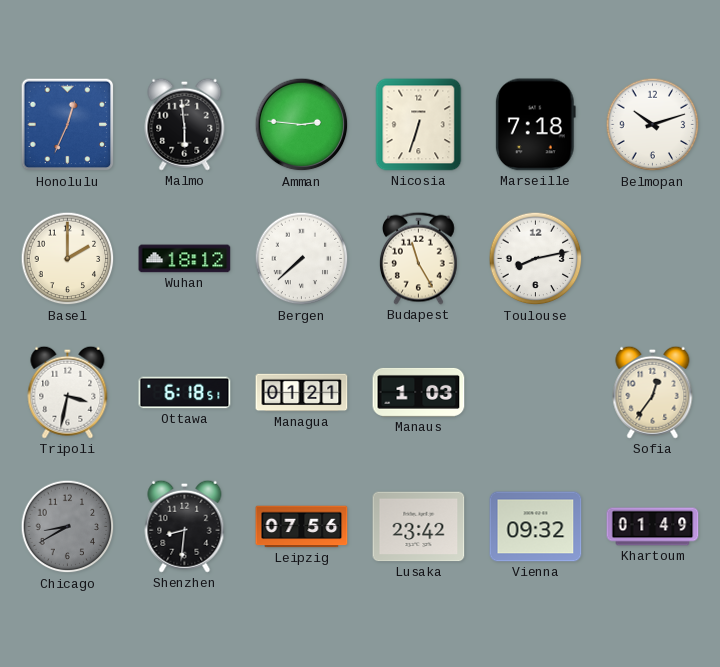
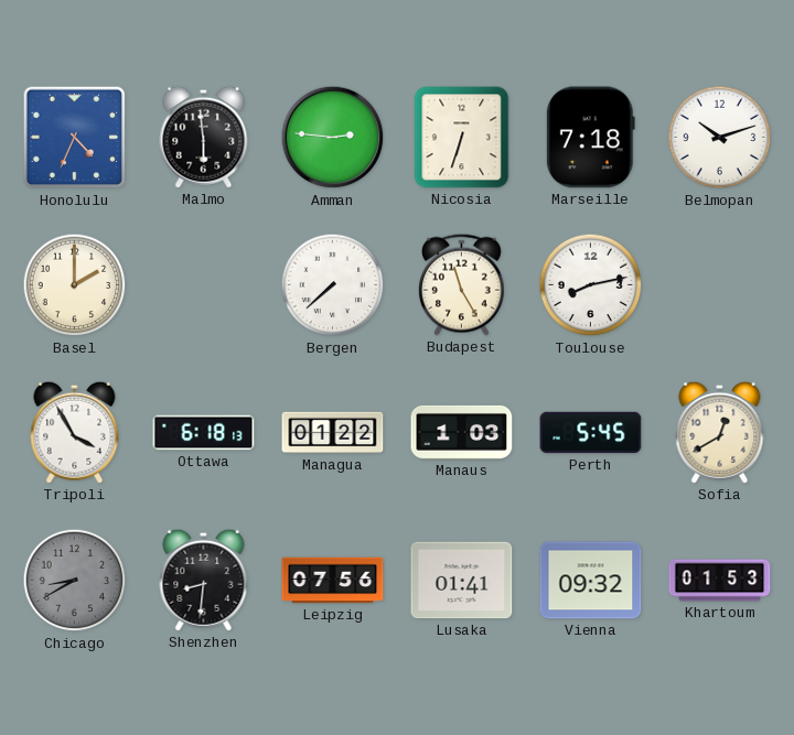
Honolulu: 12:34 -> 4:34 (75, 138)
Wuhan: 18:12 -> none (185, 259)
Tripoli: 3:32 -> 3:55 (75, 432)
Ottawa: 6:18:51 -> 6:18:13 (204, 433)
Managua: 01:21 -> 01:22 (333, 433)
Perth: none -> 5:45 (591, 433)
Sofia: 12:36 -> 12:40 (720, 432)
Lusaka: 23:42 -> 01:41 (462, 581)
Khartoum: 01:49 -> 01:53 (720, 581)
